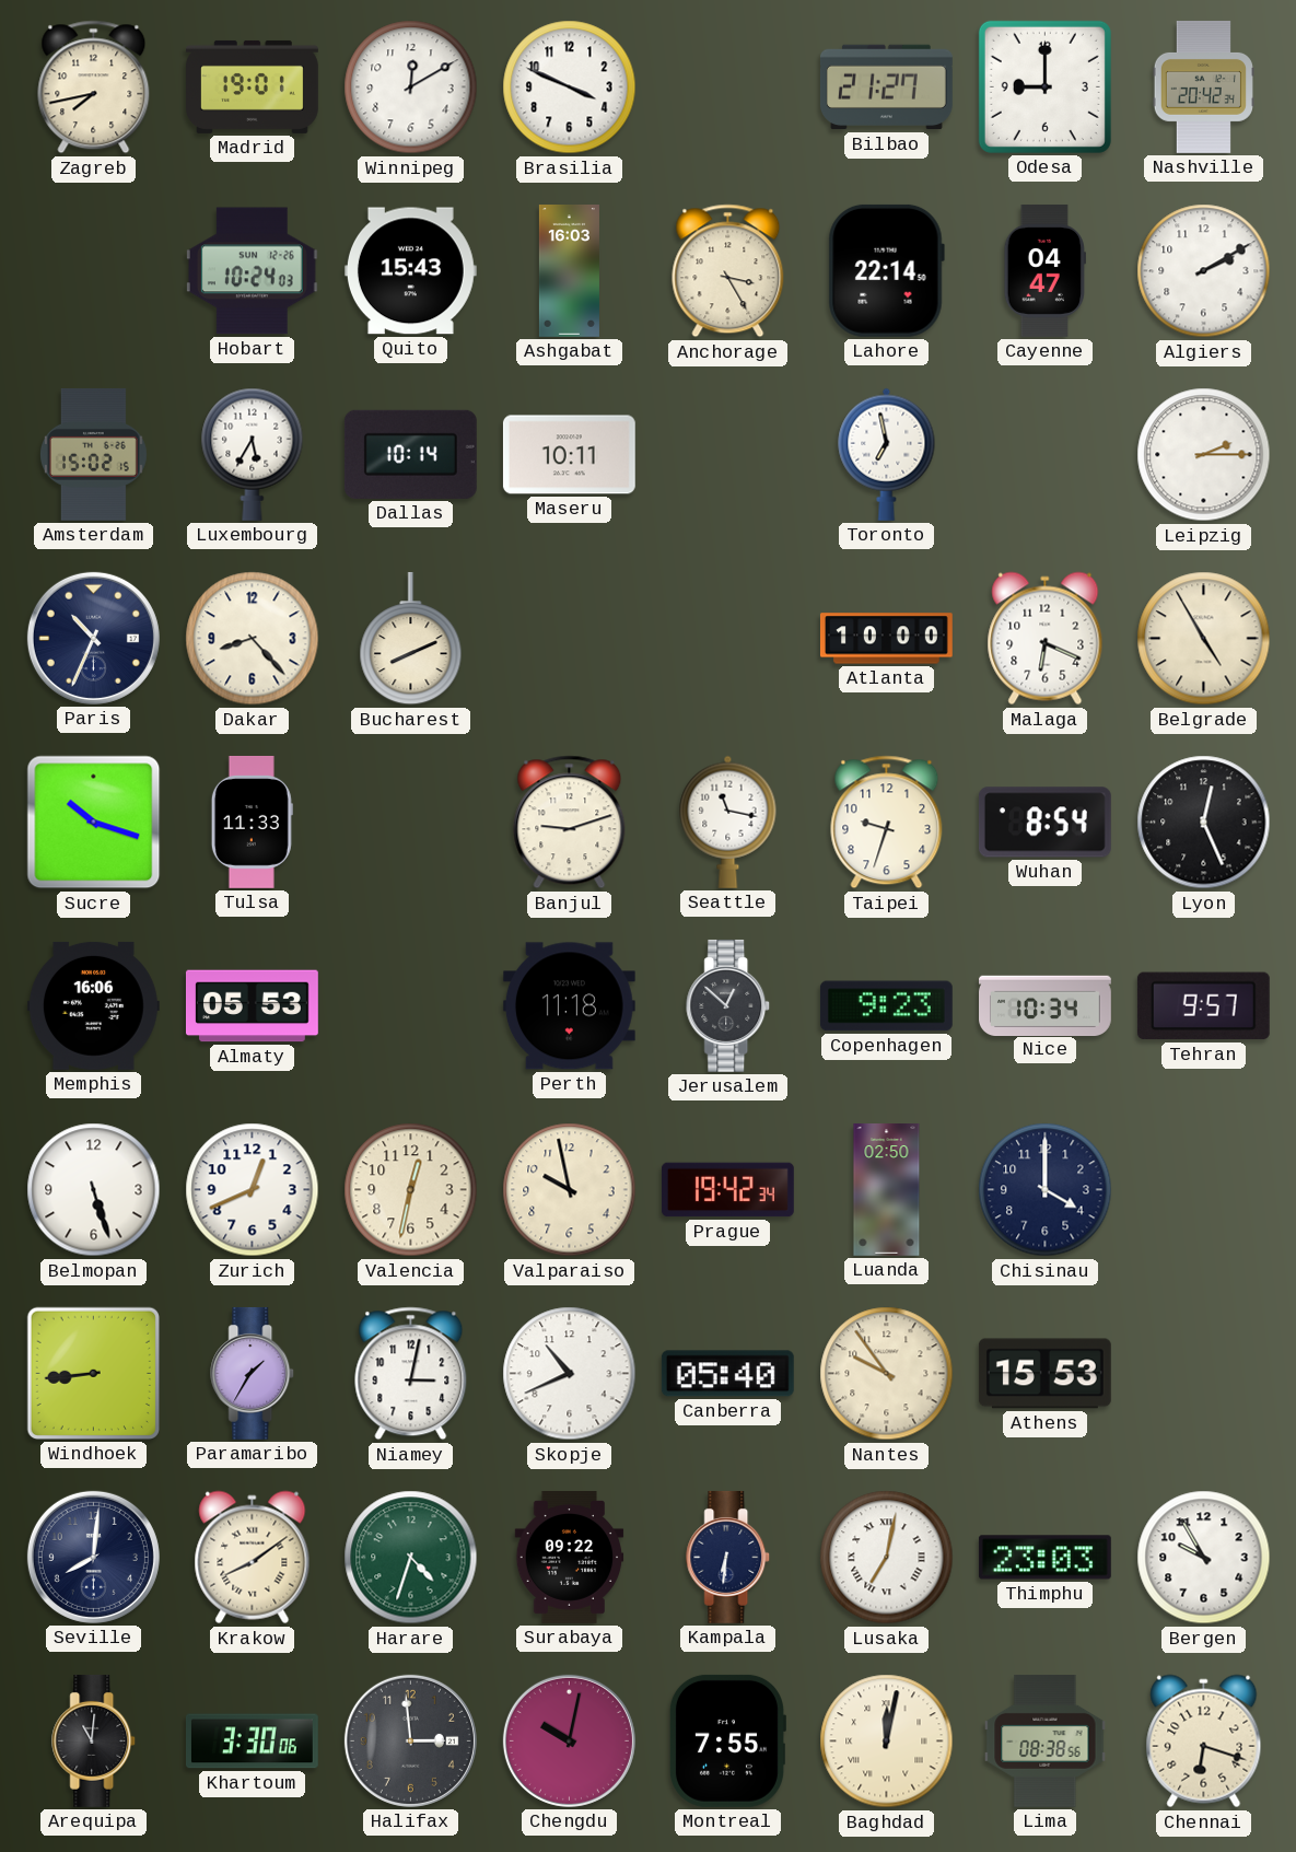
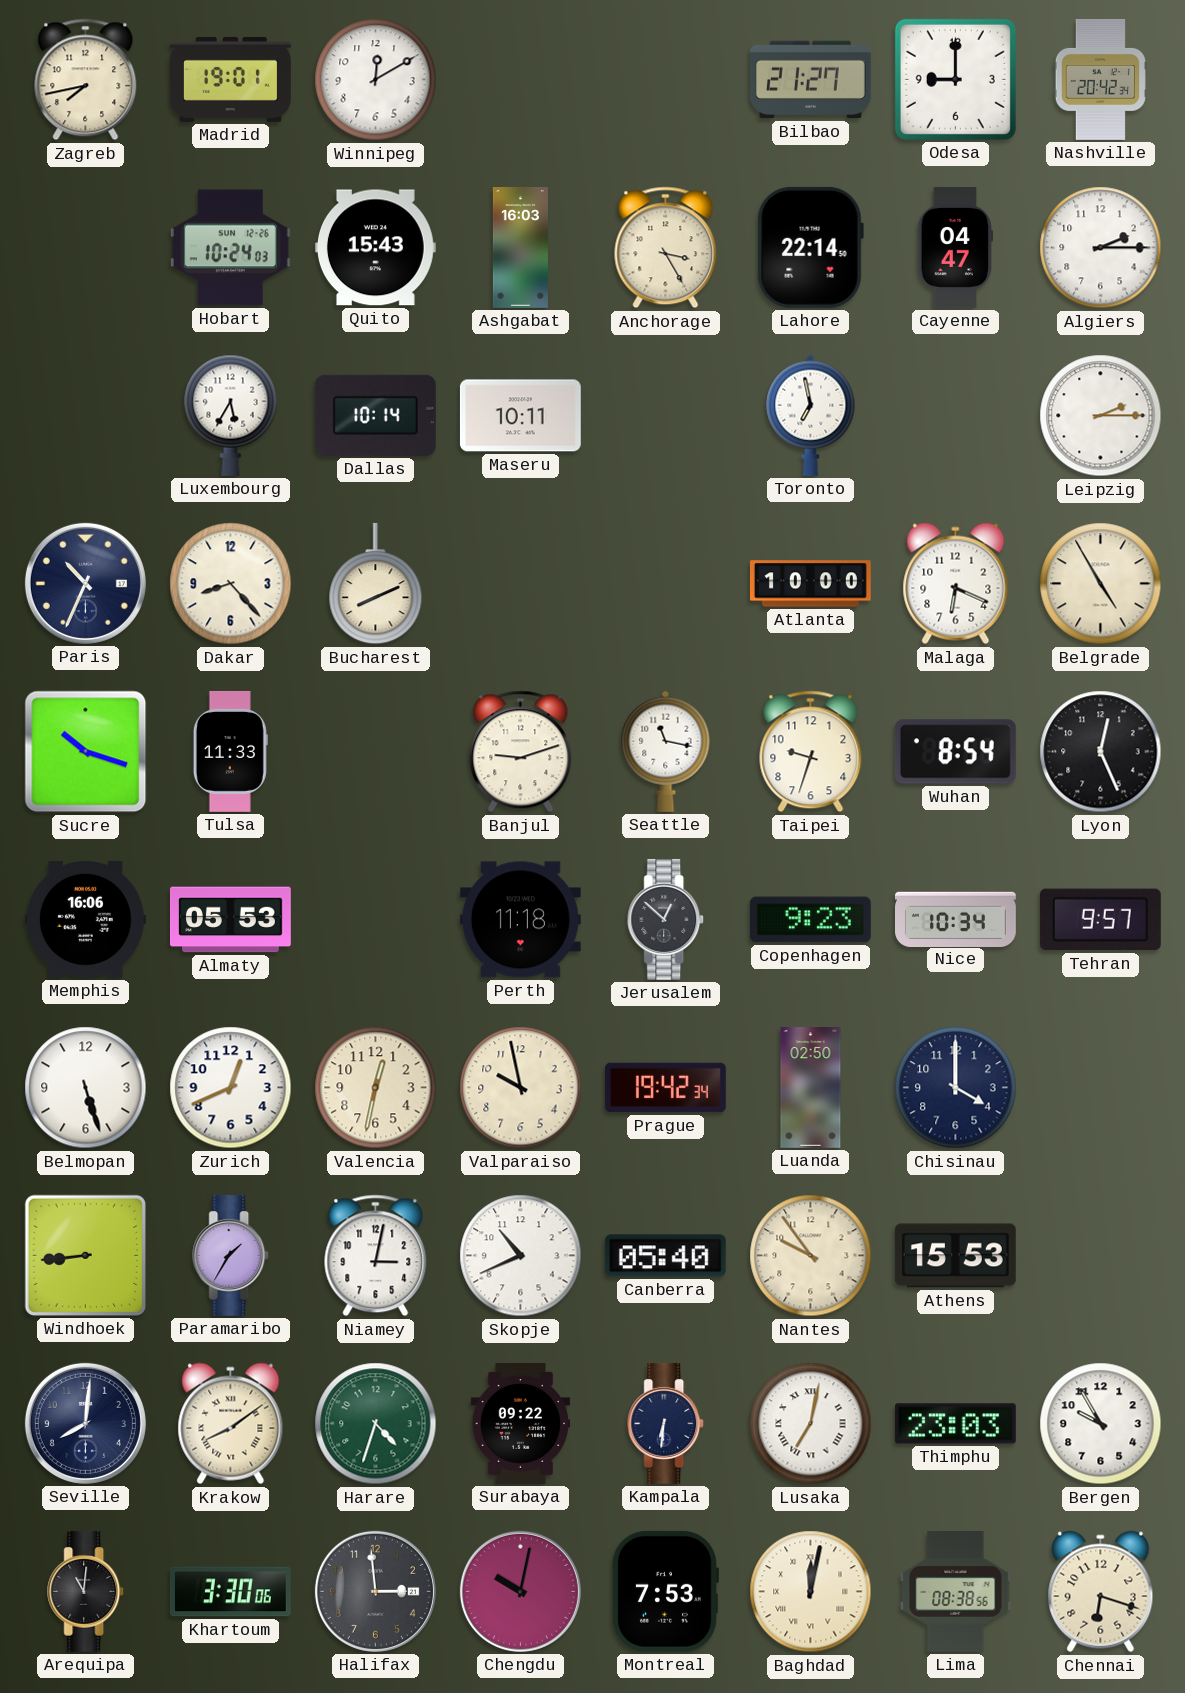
Brasilia: 3:49 -> none (570, 88)
Algiers: 2:10 -> 2:15 (1101, 248)
Amsterdam: 15:02 -> none (93, 454)
Montreal: 7:55 -> 7:53 (665, 1591)
